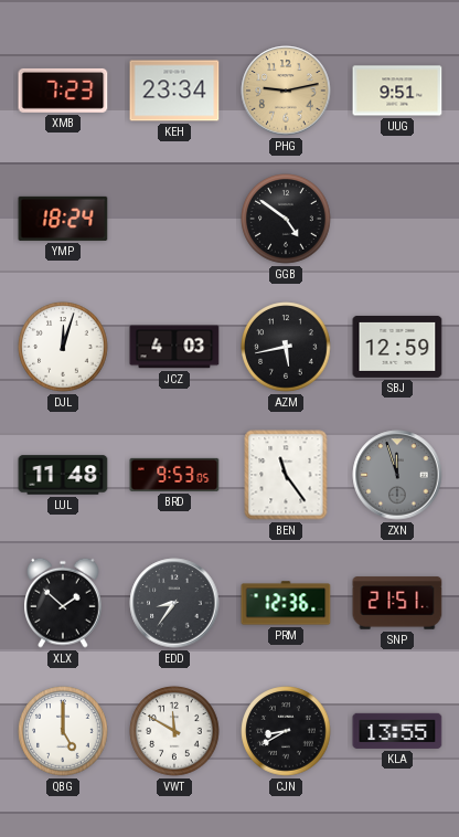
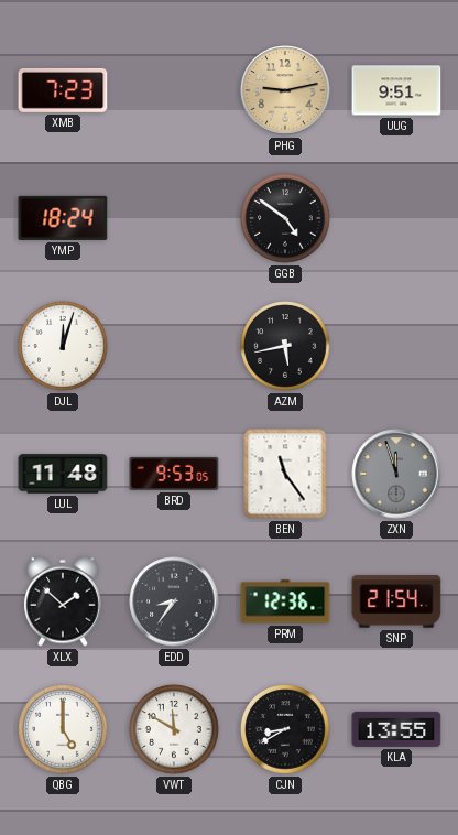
KEH: 23:34 -> none (174, 91)
JCZ: 4:03 -> none (174, 347)
SBJ: 12:59 -> none (397, 347)
SNP: 21:51 -> 21:54 (396, 601)
